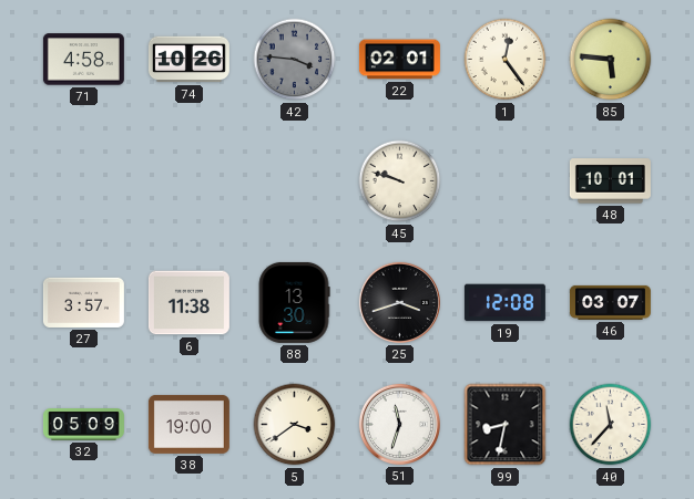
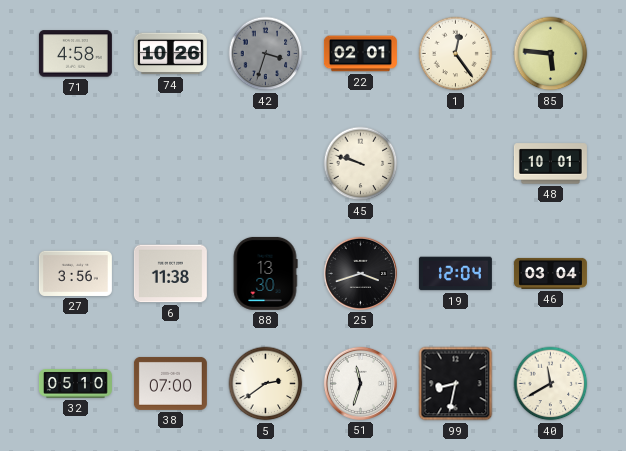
42: 3:46 -> 3:33 (266, 54)
27: 3:57 -> 3:56 (75, 273)
19: 12:08 -> 12:04 (455, 274)
46: 03:07 -> 03:04 (550, 273)
32: 05:09 -> 05:10 (75, 384)
38: 19:00 -> 07:00 (170, 383)
5: 3:39 -> 2:39 (266, 384)
40: 11:37 -> 11:40 (551, 384)
